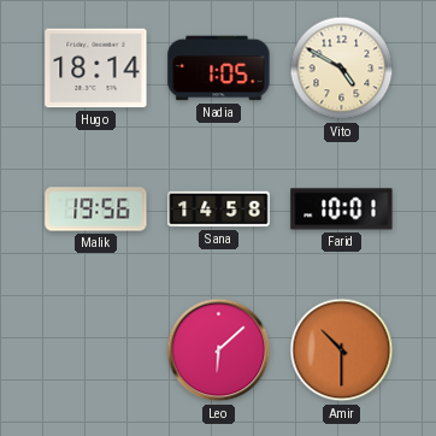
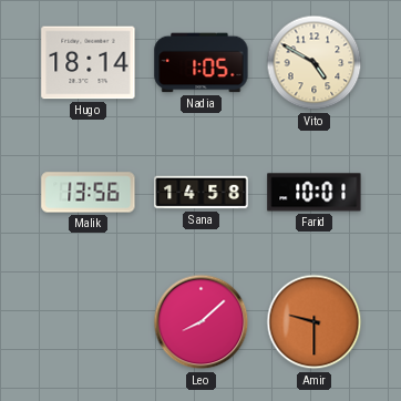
Malik: 19:56 -> 13:56 (89, 193)
Leo: 6:08 -> 8:08 (202, 322)
Amir: 10:30 -> 9:30 (315, 322)
